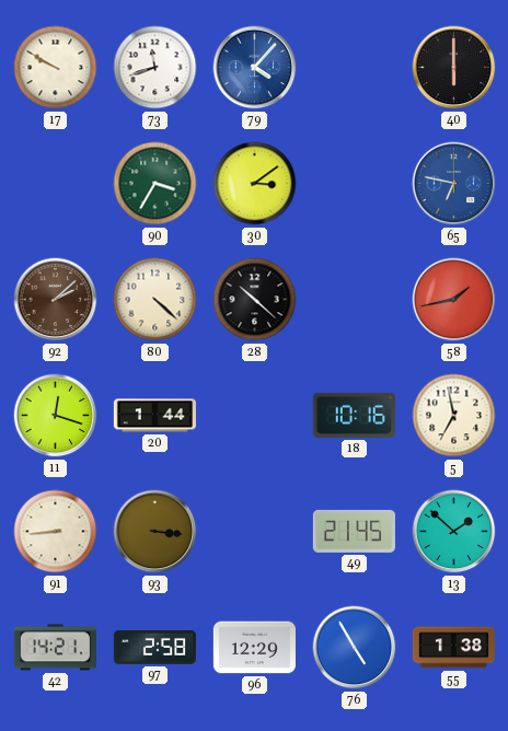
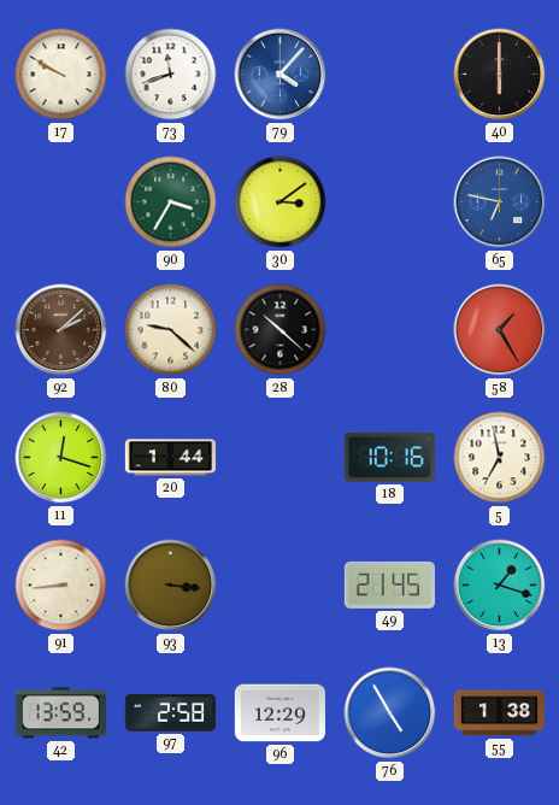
80: 4:22 -> 9:22 (171, 330)
58: 1:43 -> 1:25 (500, 330)
13: 1:52 -> 1:18 (500, 586)
42: 14:21 -> 13:59 (60, 713)
